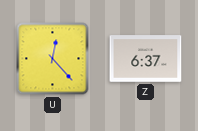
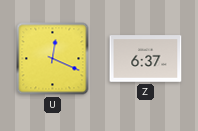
U: 12:23 -> 12:19 (53, 59)
